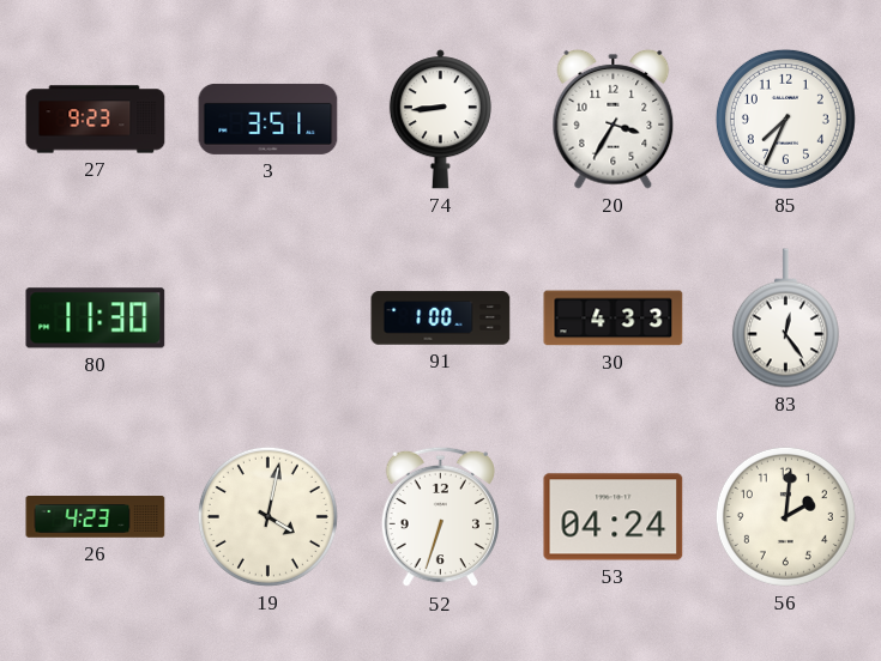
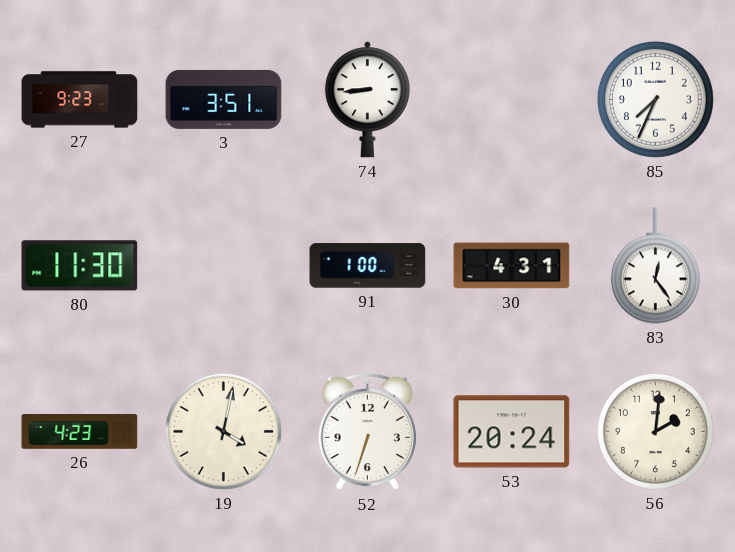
20: 3:35 -> none (614, 119)
30: 4:33 -> 4:31 (512, 266)
53: 04:24 -> 20:24 (512, 432)
